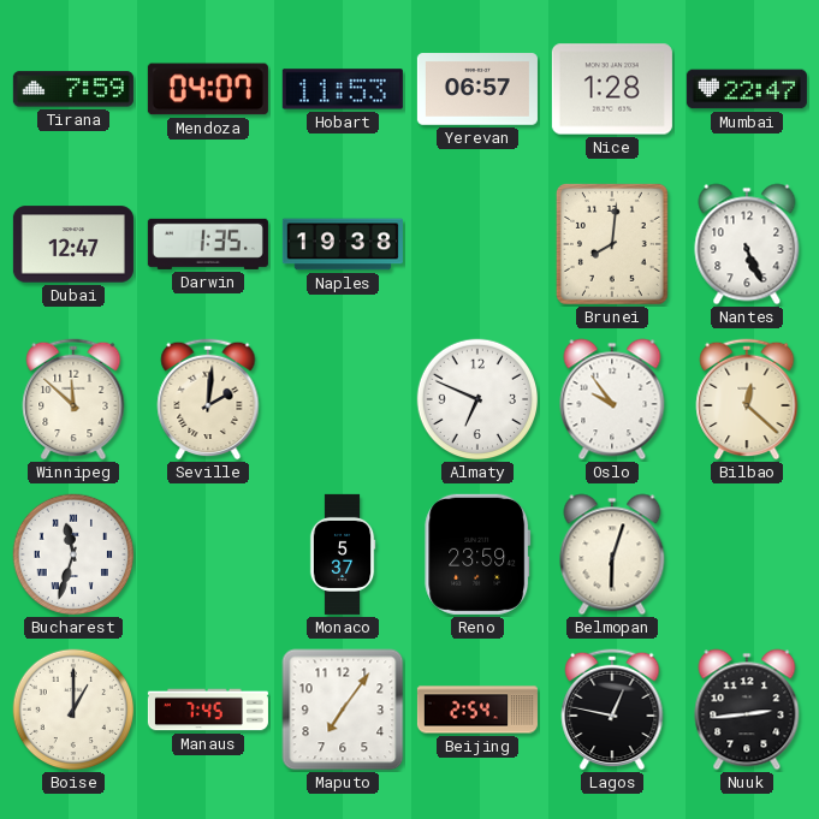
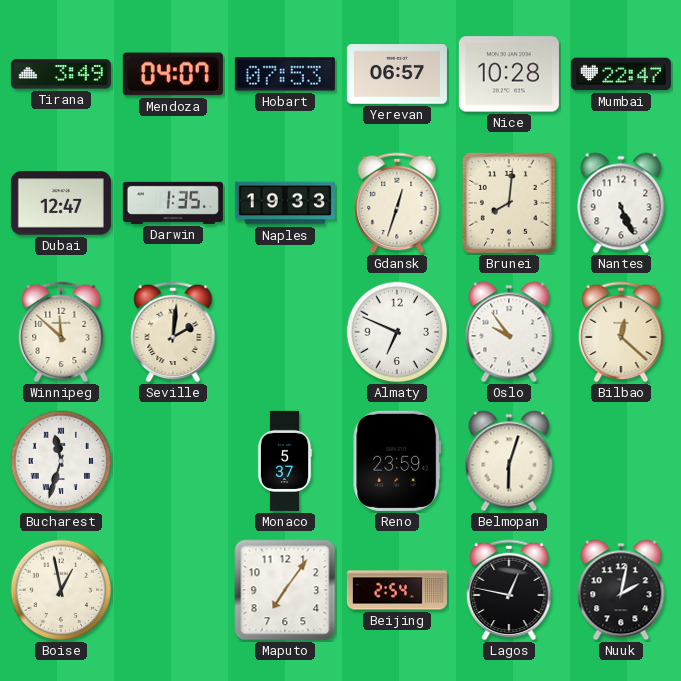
Tirana: 7:59 -> 3:49 (61, 74)
Hobart: 11:53 -> 07:53 (285, 74)
Nice: 1:28 -> 10:28 (509, 74)
Naples: 19:38 -> 19:33 (285, 203)
Gdansk: none -> 12:33 (397, 203)
Boise: 1:00 -> 12:58 (61, 590)
Manaus: 7:45 -> none (208, 710)
Nuuk: 2:44 -> 2:02 (621, 590)
